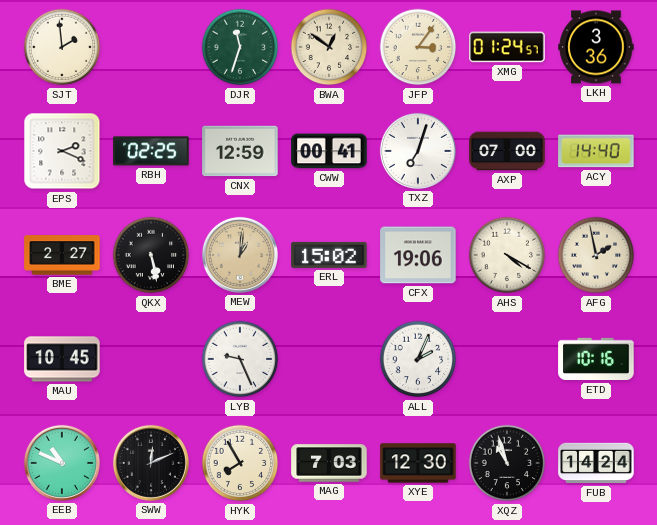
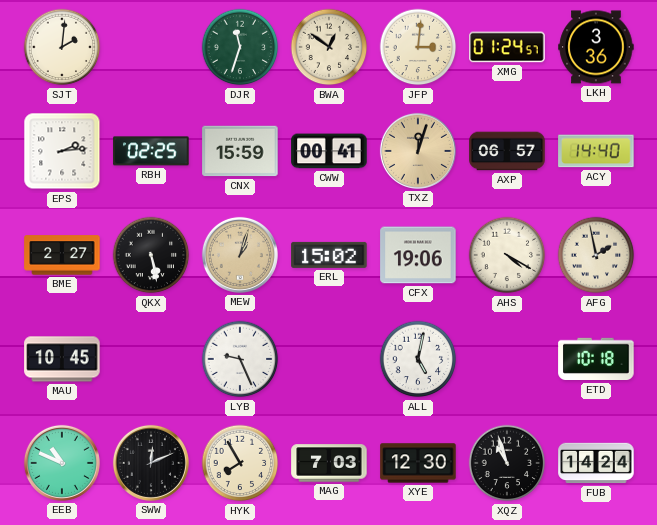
SJT: 1:59 -> 2:01 (62, 47)
JFP: 3:06 -> 3:01 (418, 47)
EPS: 2:19 -> 2:14 (62, 151)
CNX: 12:59 -> 15:59 (240, 151)
TXZ: 7:03 -> 12:03 (418, 151)
TXZ dial: white -> champagne (418, 151)
AXP: 07:00 -> 06:57 (507, 151)
MEW: 1:01 -> 1:03 (240, 255)
ALL: 2:04 -> 5:02 (418, 359)
ETD: 10:16 -> 10:18 (596, 359)
